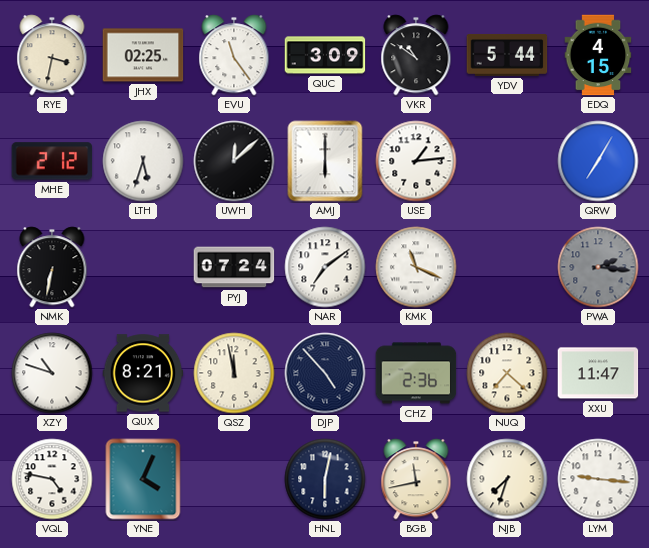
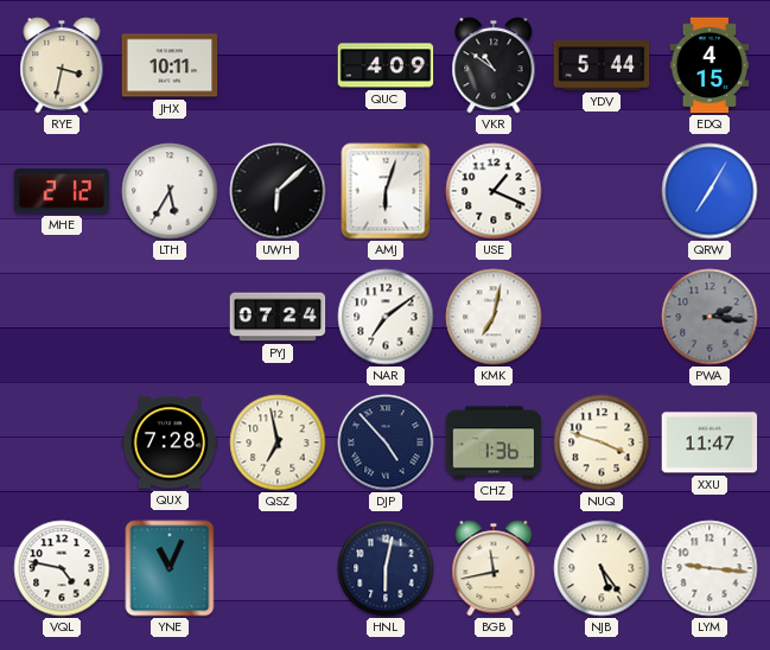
JHX: 02:25 -> 10:11 (170, 65)
EVU: 11:24 -> none (234, 55)
QUC: 3:09 -> 4:09 (386, 65)
LTH: 5:33 -> 5:35 (170, 191)
UWH: 12:08 -> 6:08 (278, 191)
AMJ: 6:00 -> 6:03 (386, 191)
USE: 1:14 -> 1:19 (494, 191)
NMK: 6:32 -> none (52, 267)
KMK: 11:19 -> 7:02 (494, 317)
XZY: 10:48 -> none (52, 373)
QUX: 8:21 -> 7:28 (170, 442)
QSZ: 11:58 -> 6:58 (278, 442)
CHZ: 2:36 -> 1:36 (494, 442)
NUQ: 7:22 -> 3:48 (602, 442)
YNE: 4:04 -> 11:04 (170, 568)
NJB: 7:33 -> 5:24 (602, 568)
